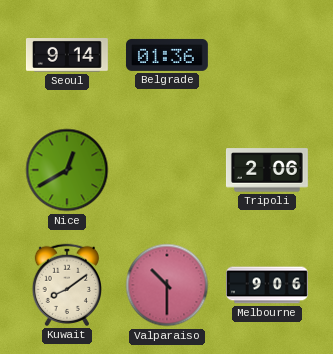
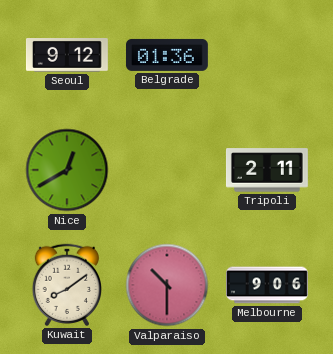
Seoul: 9:14 -> 9:12 (67, 56)
Tripoli: 2:06 -> 2:11 (267, 170)
